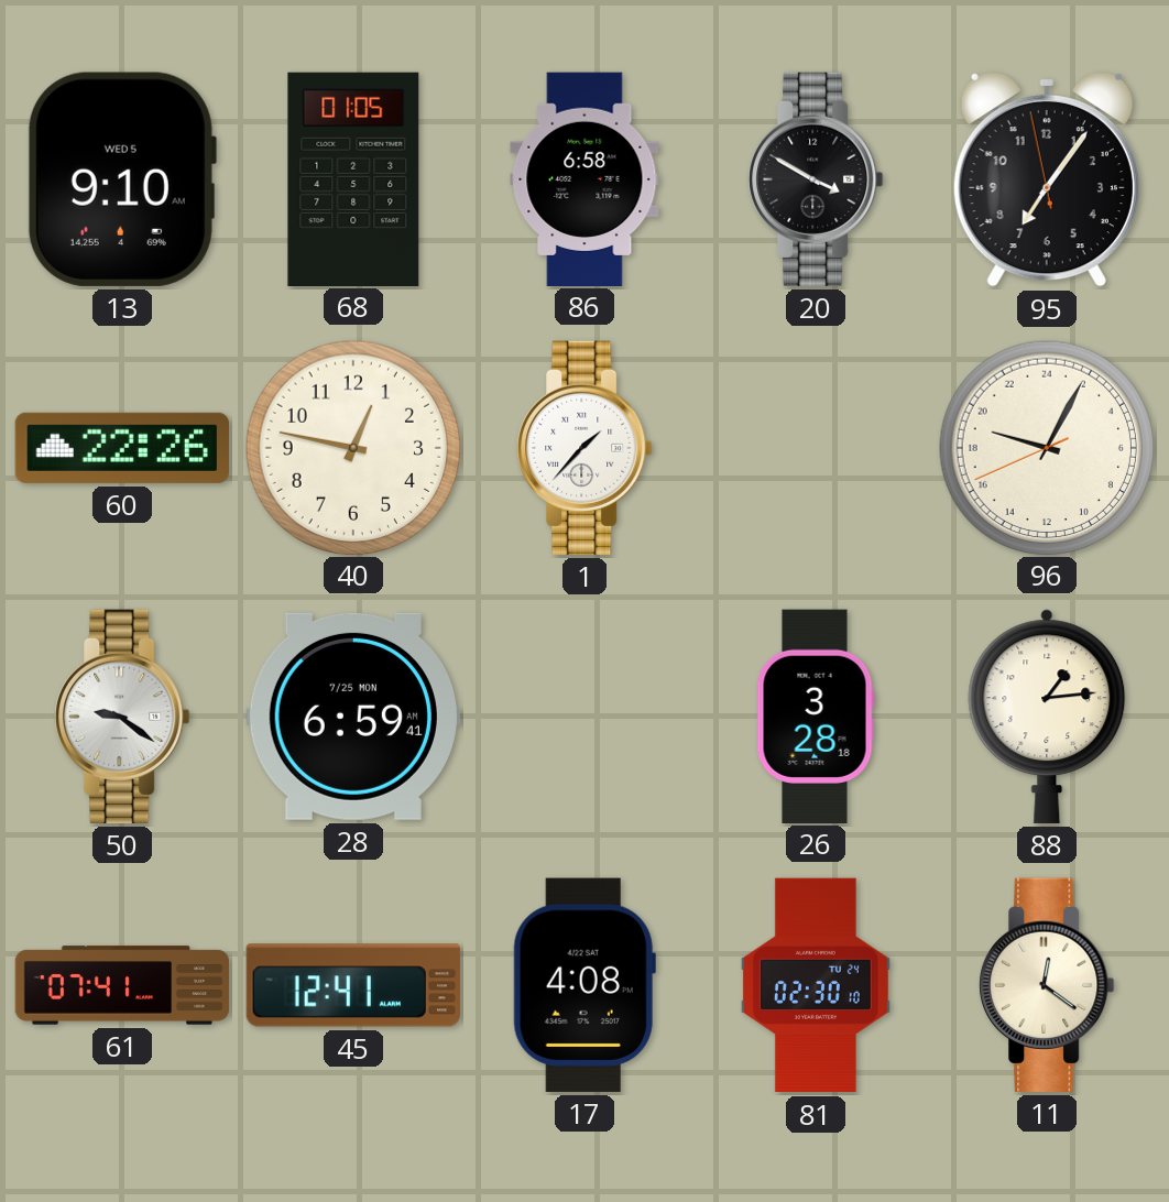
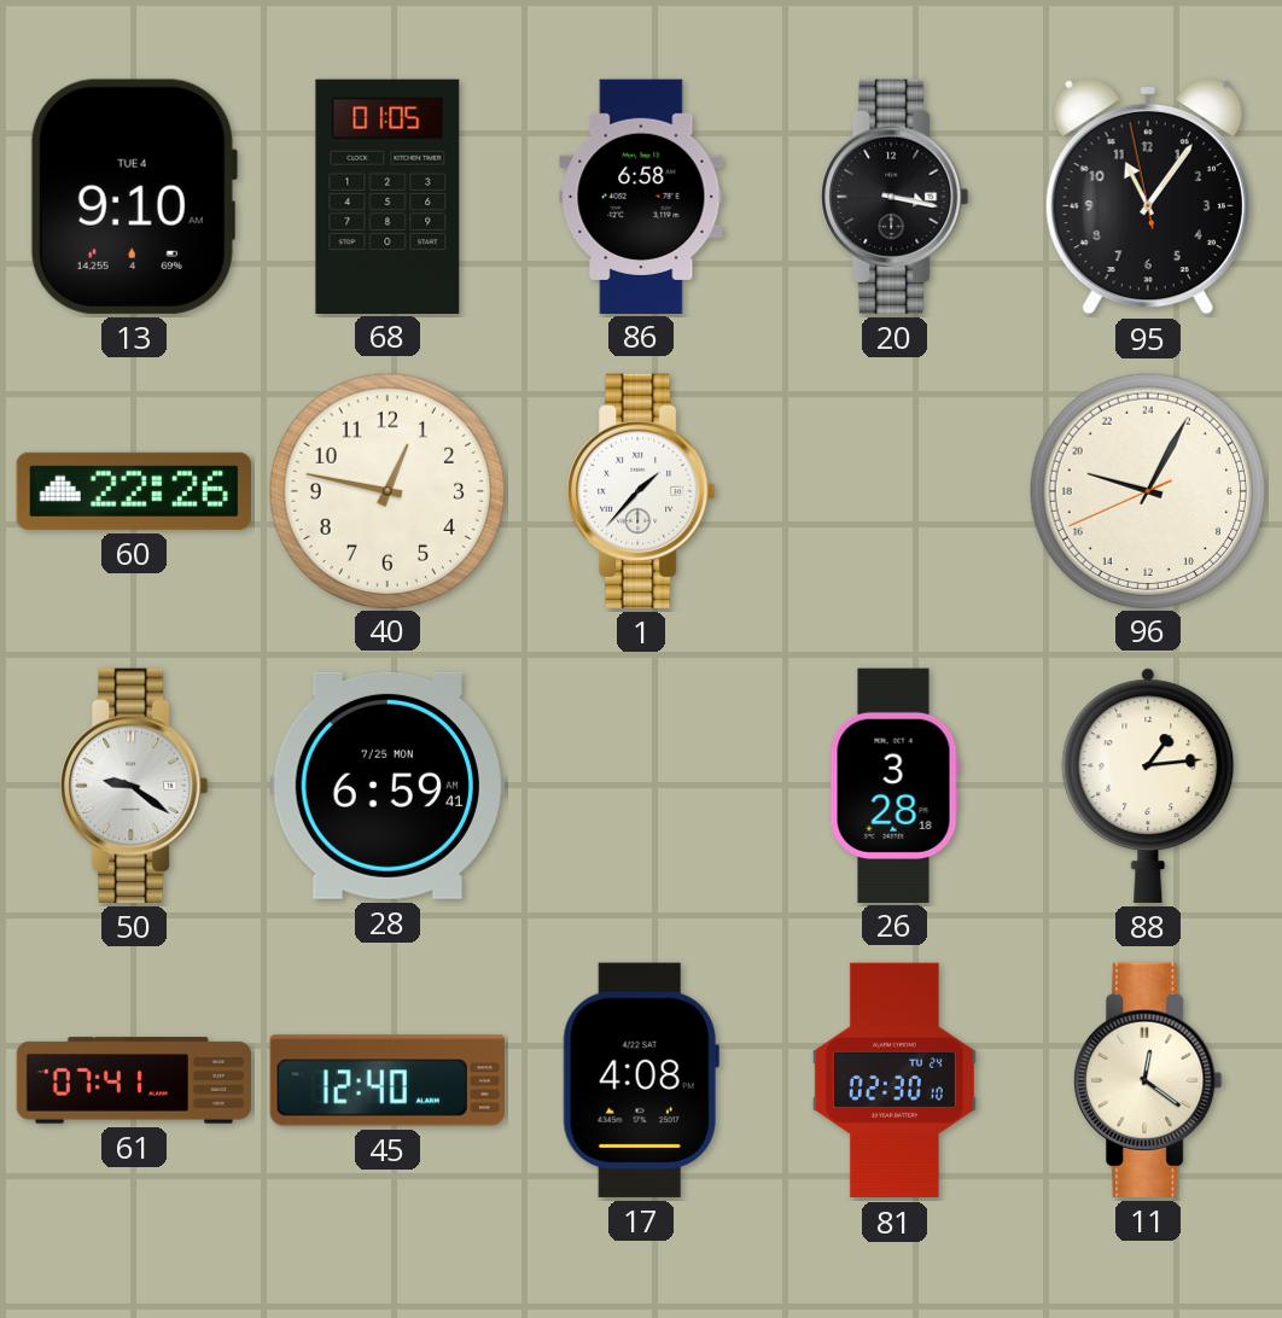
13 date: WED 5 -> TUE 4 (133, 197)
20: 3:50 -> 3:17 (895, 197)
95: 7:05 -> 11:05 (1148, 197)
45: 12:41 -> 12:40 (387, 1080)
